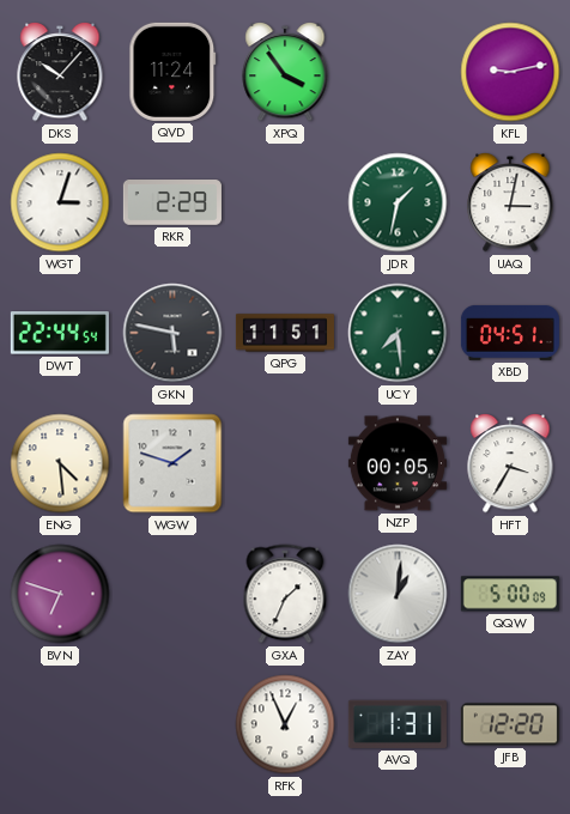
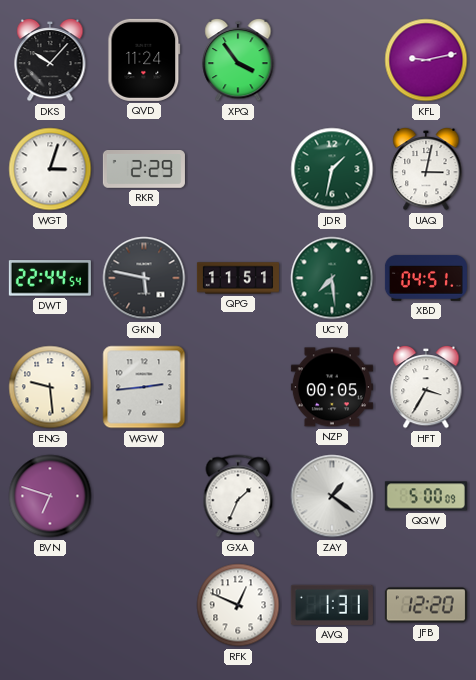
ENG: 4:29 -> 9:29 (50, 387)
WGW: 1:48 -> 2:44 (144, 387)
ZAY: 1:01 -> 1:21 (332, 496)
RFK: 12:56 -> 12:49 (238, 605)
